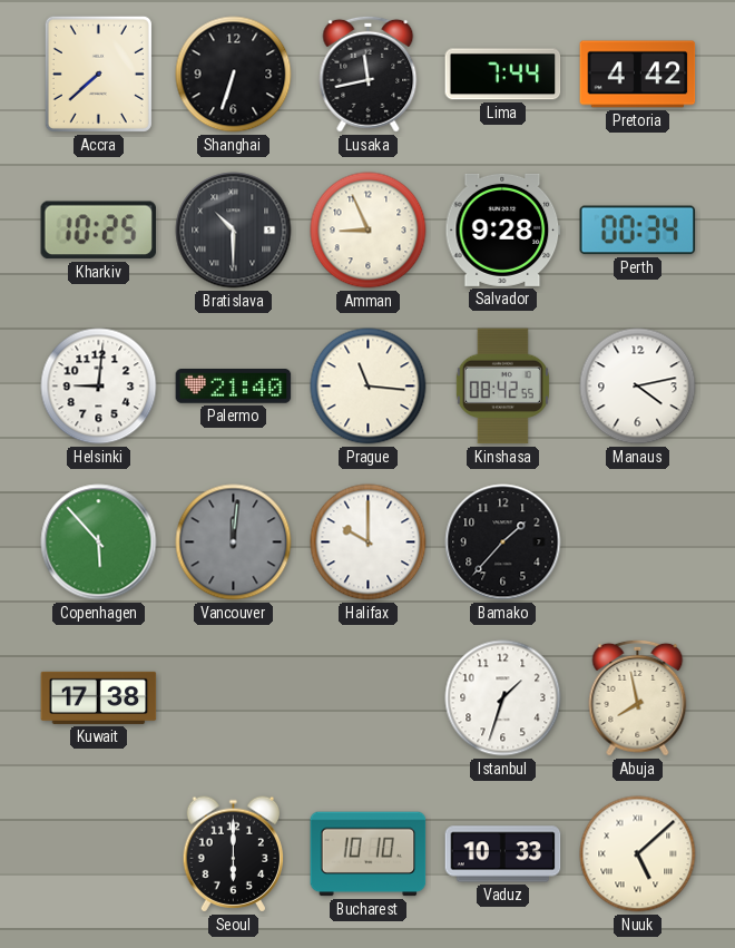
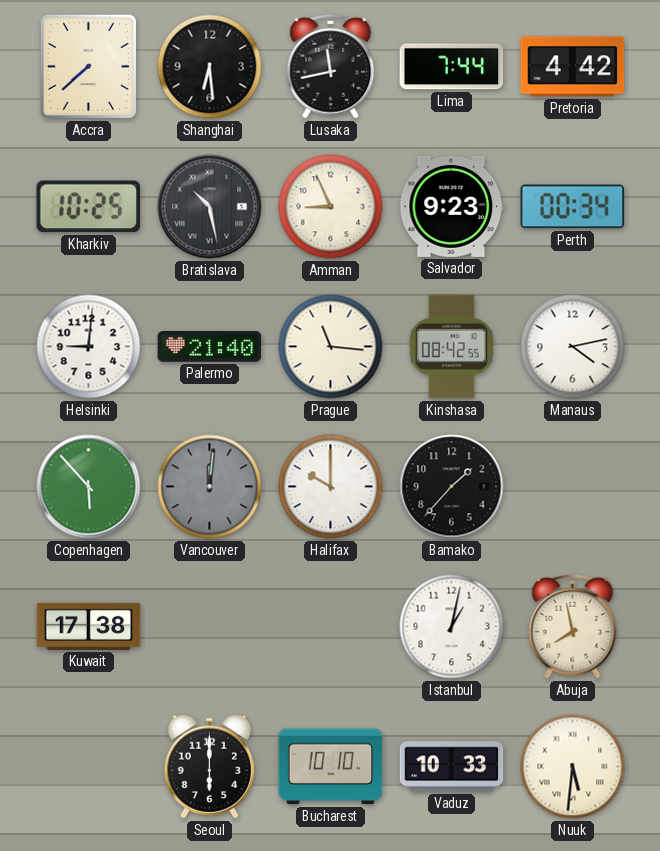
Shanghai: 6:33 -> 6:29 (210, 67)
Bratislava: 10:30 -> 10:28 (210, 207)
Salvador: 9:28 -> 9:23 (452, 206)
Istanbul: 1:33 -> 1:02 (452, 627)
Nuuk: 5:08 -> 5:31 (573, 767)
